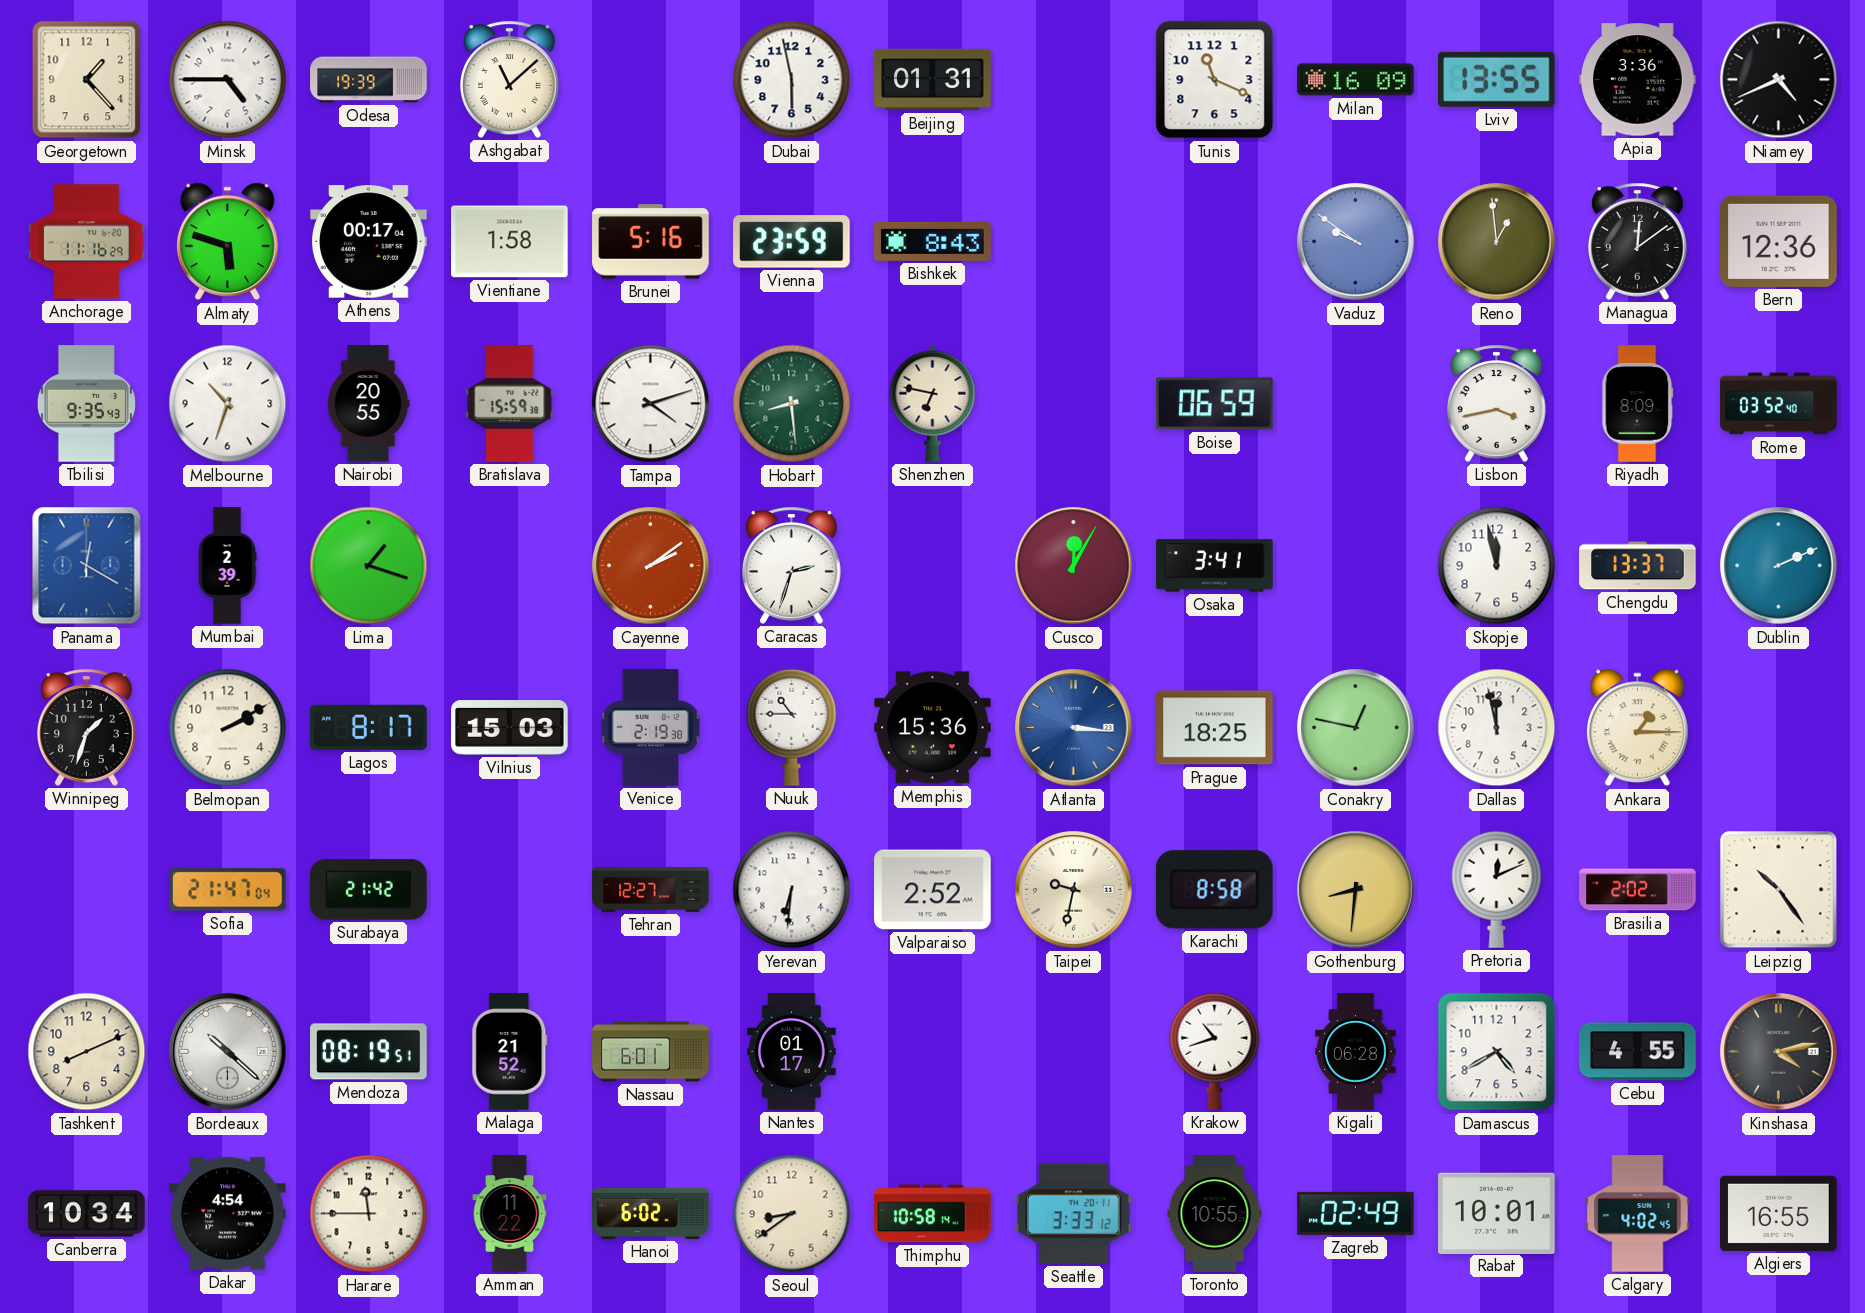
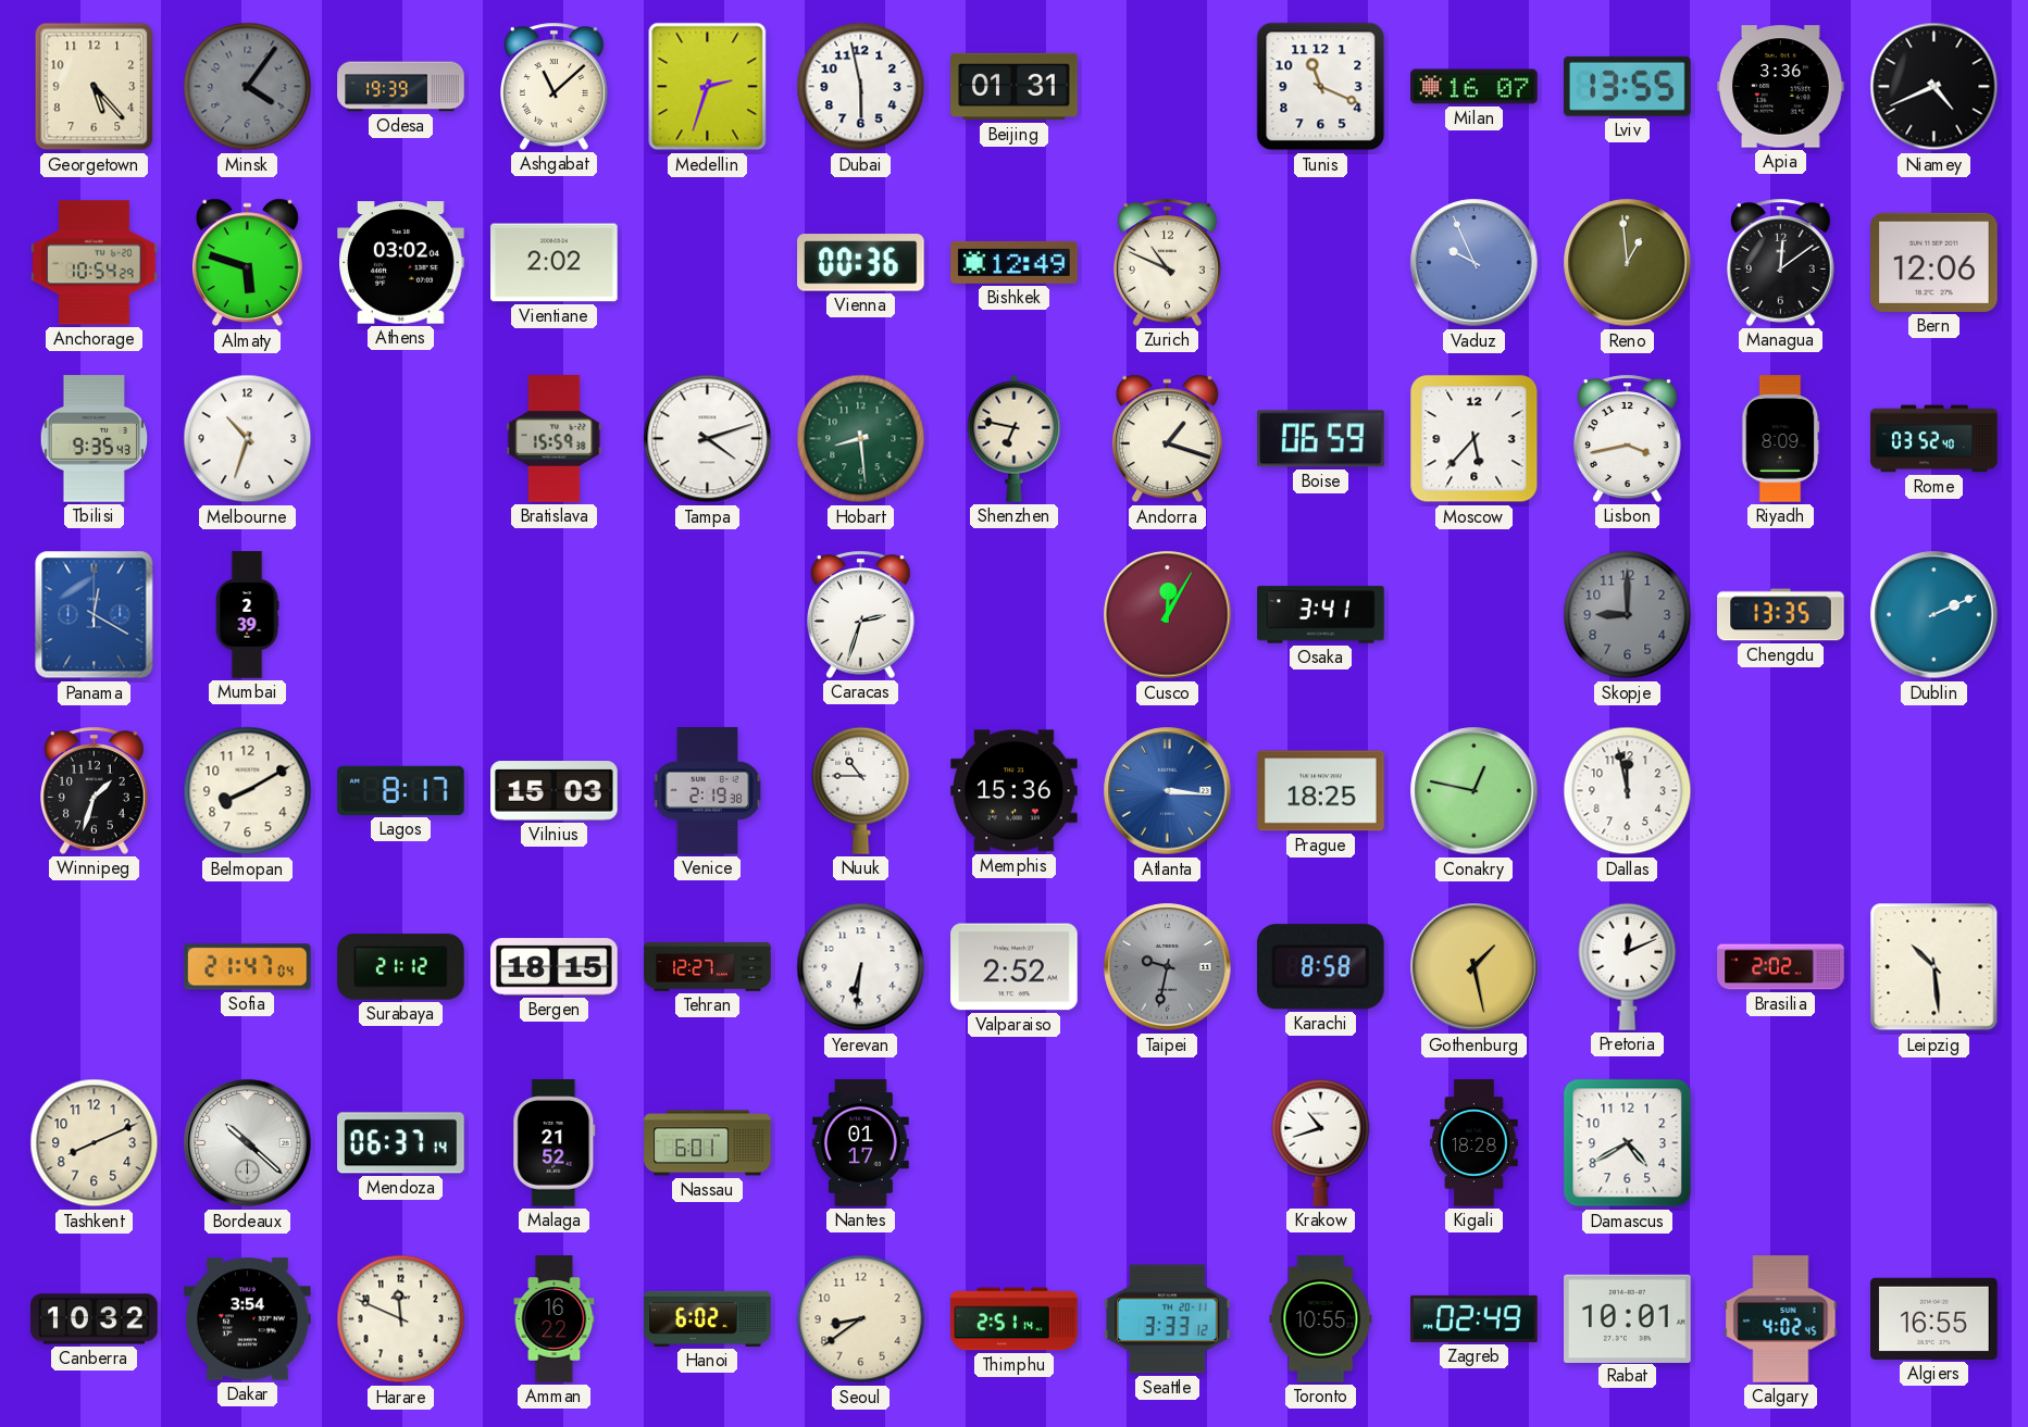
Georgetown: 1:23 -> 5:23 (95, 87)
Minsk: 4:45 -> 4:06 (248, 87)
Minsk dial: white -> grey (248, 87)
Medellin: none -> 2:33 (708, 87)
Milan: 16:09 -> 16:07 (1475, 87)
Anchorage: 11:16 -> 10:54 (95, 263)
Athens: 00:17 -> 03:02 (401, 263)
Vientiane: 1:58 -> 2:02 (555, 263)
Brunei: 5:16 -> none (651, 242)
Vienna: 23:59 -> 00:36 (861, 263)
Bishkek: 8:43 -> 12:49 (1015, 262)
Zurich: none -> 10:49 (1168, 262)
Vaduz: 9:51 -> 9:56 (1475, 263)
Bern: 12:36 -> 12:06 (1934, 262)
Nairobi: 20:55 -> none (368, 404)
Andorra: none -> 1:18 (1167, 439)
Moscow: none -> 5:37 (1475, 439)
Lima: 1:18 -> none (369, 566)
Cayenne: 2:09 -> none (651, 566)
Skopje: 11:58 -> 9:00 (1628, 615)
Skopje dial: white -> grey (1628, 615)
Chengdu: 13:37 -> 13:35 (1781, 615)
Belmopan: 2:10 -> 8:10 (248, 791)
Ankara: 1:15 -> none (1637, 728)
Surabaya: 21:42 -> 21:12 (401, 967)
Bergen: none -> 18:15 (555, 967)
Taipei dial: cream -> grey (1168, 967)
Gothenburg: 8:31 -> 1:28 (1475, 967)
Leipzig: 10:24 -> 10:29 (1934, 967)
Mendoza: 08:19 -> 06:37 (401, 1143)
Kigali: 06:28 -> 18:28 (1475, 1143)
Cebu: 4:55 -> none (1638, 1052)
Kinshasa: 4:13 -> none (1779, 1052)
Canberra: 10:34 -> 10:32 (95, 1319)
Dakar: 4:54 -> 3:54 (248, 1319)
Harare: 11:45 -> 11:49 (401, 1319)
Amman: 11:22 -> 16:22 (555, 1319)
Thimphu: 10:58 -> 2:51 (1015, 1319)
